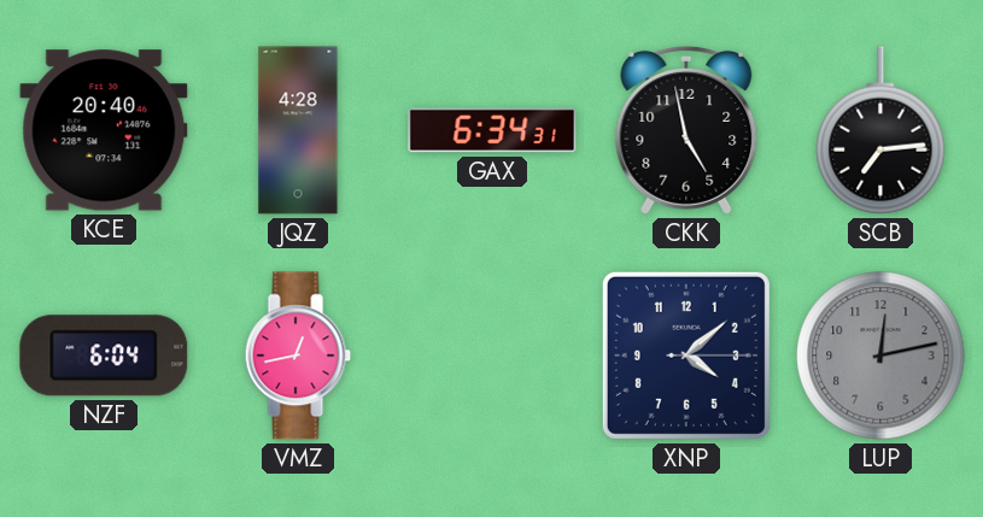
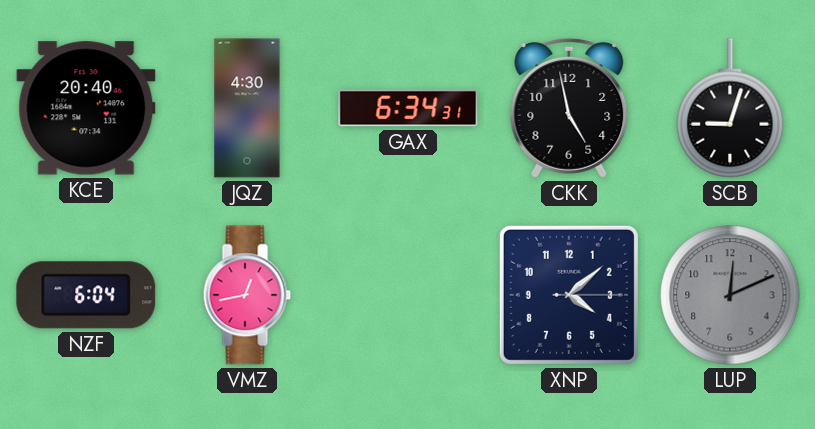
JQZ: 4:28 -> 4:30 (247, 108)
SCB: 7:14 -> 9:03 (730, 108)
LUP: 12:13 -> 12:11 (730, 295)
